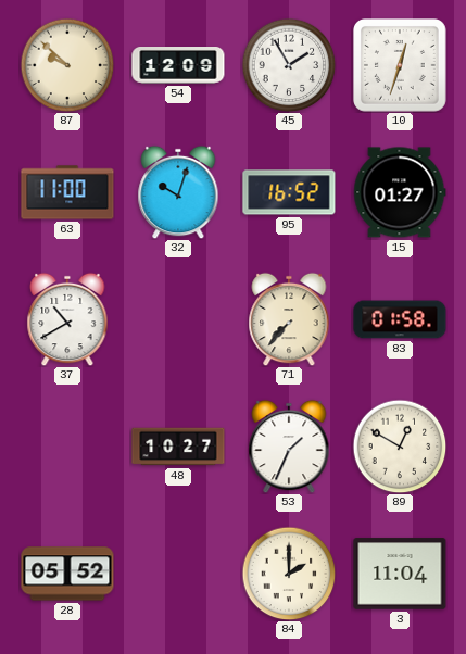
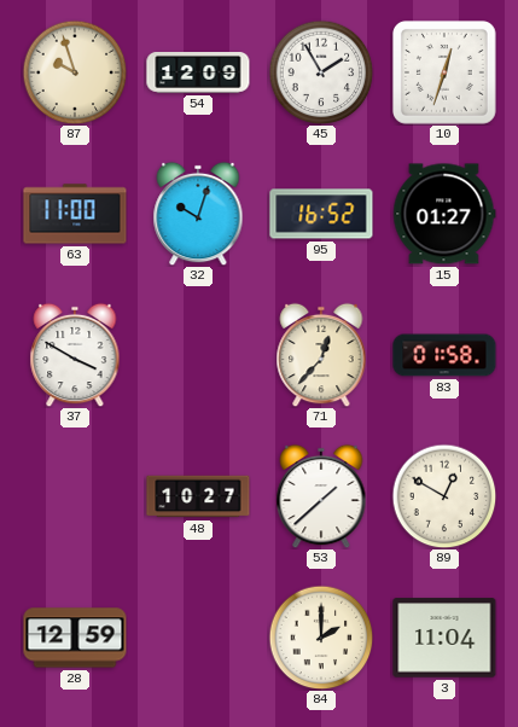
87: 9:52 -> 9:57 (75, 72)
37: 10:40 -> 3:50 (75, 355)
71: 7:37 -> 12:37 (321, 355)
53: 1:34 -> 1:38 (321, 496)
28: 05:52 -> 12:59 (75, 638)
